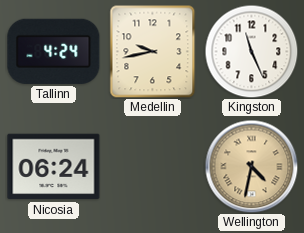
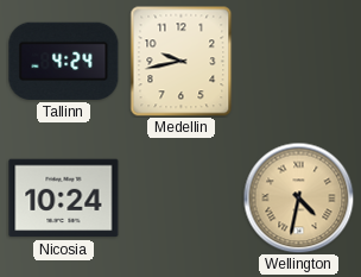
Kingston: 11:26 -> none (251, 51)
Nicosia: 06:24 -> 10:24 (64, 199)
